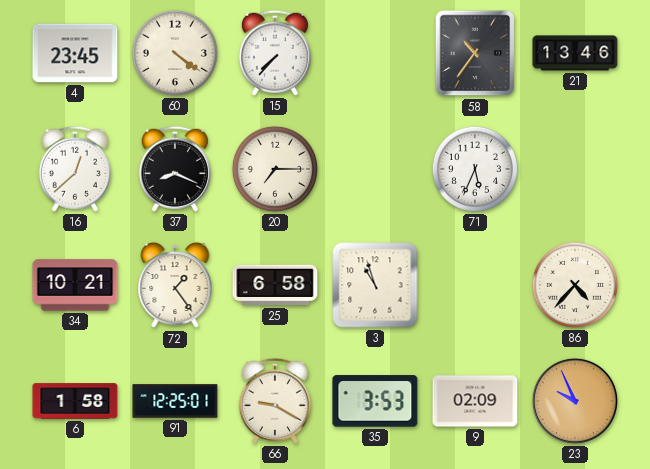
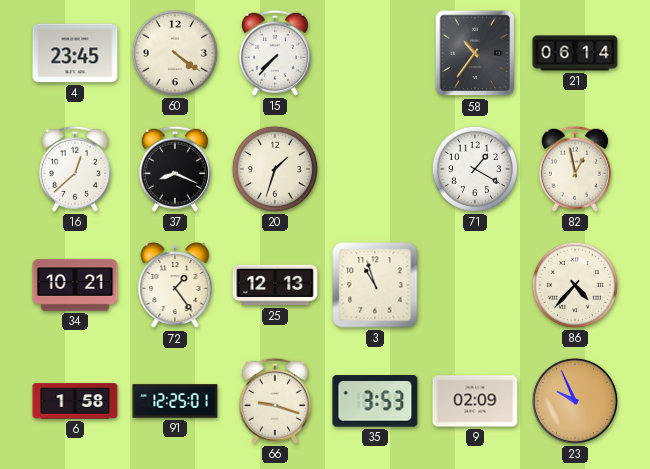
21: 13:46 -> 06:14 (575, 53)
20: 7:15 -> 1:33 (275, 169)
71: 5:34 -> 1:20 (475, 169)
82: none -> 12:58 (575, 169)
25: 6:58 -> 12:13 (275, 285)
66: 9:20 -> 9:18 (275, 401)
